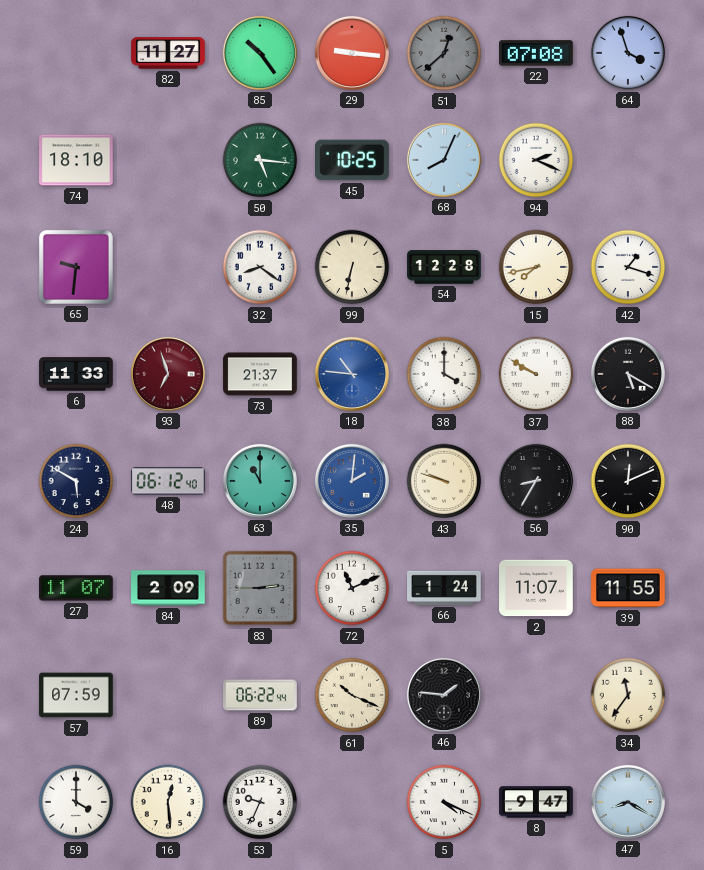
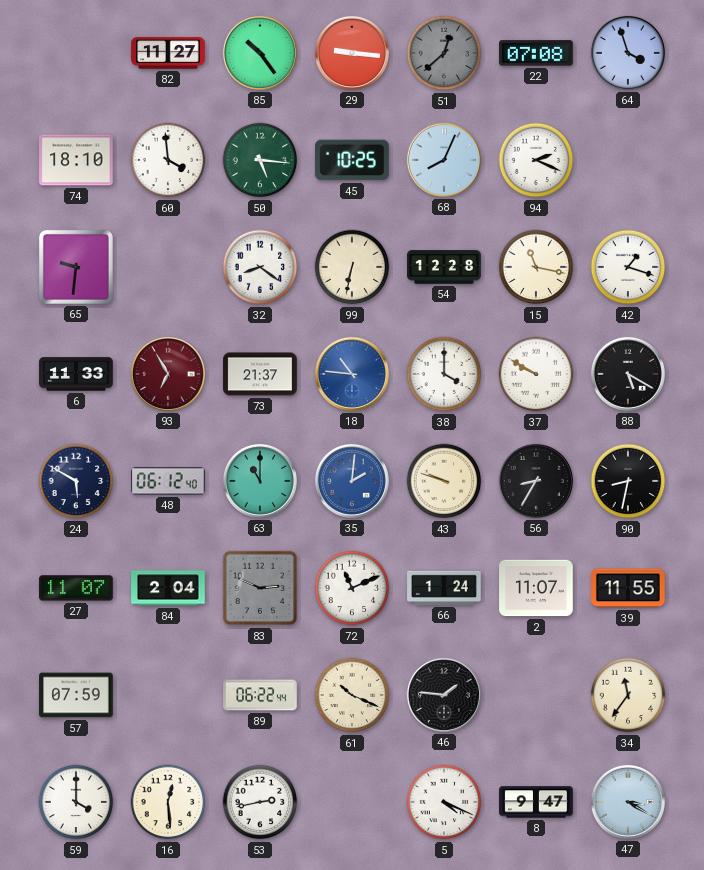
60: none -> 3:59 (168, 160)
15: 7:43 -> 11:17 (536, 267)
93: 6:57 -> 6:55 (168, 374)
90: 12:11 -> 8:32 (628, 481)
84: 2:09 -> 2:04 (168, 588)
83: 2:45 -> 2:49 (260, 588)
53: 9:34 -> 2:43 (260, 802)
47: 8:20 -> 3:20 (628, 802)
